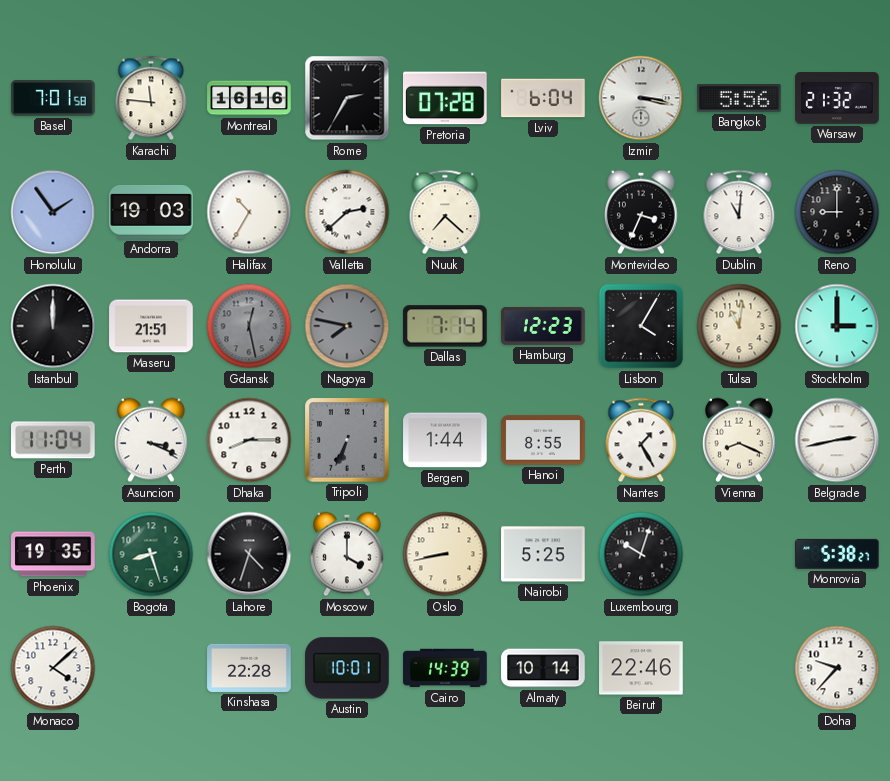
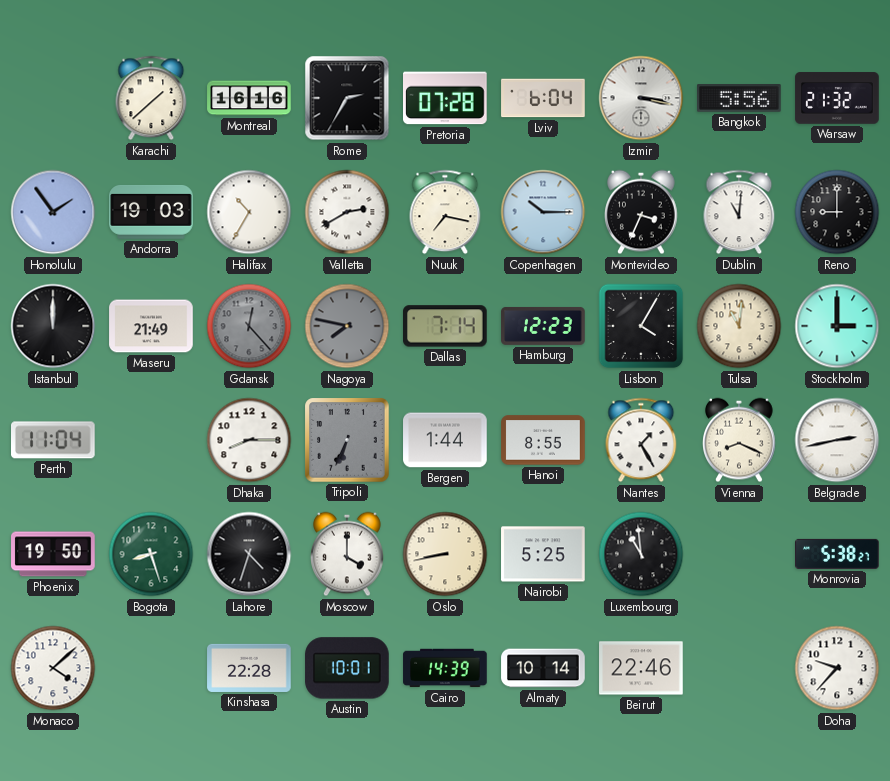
Basel: 7:01 -> none (53, 99)
Karachi: 11:46 -> 1:38 (151, 98)
Valletta: 2:38 -> 2:40 (347, 212)
Nuuk: 7:22 -> 7:17 (445, 212)
Copenhagen: none -> 10:15 (543, 212)
Maseru: 21:51 -> 21:49 (151, 326)
Gdansk: 12:28 -> 12:23 (249, 326)
Asuncion: 3:19 -> none (151, 440)
Phoenix: 19:35 -> 19:50 (53, 554)
Luxembourg: 10:03 -> 10:59 (641, 554)
